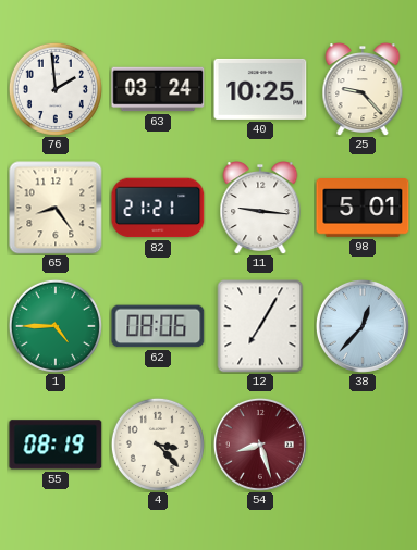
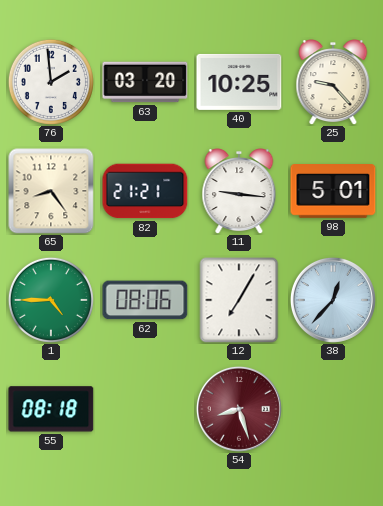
63: 03:24 -> 03:20 (145, 82)
55: 08:19 -> 08:18 (51, 409)
4: 3:23 -> none (158, 445)
